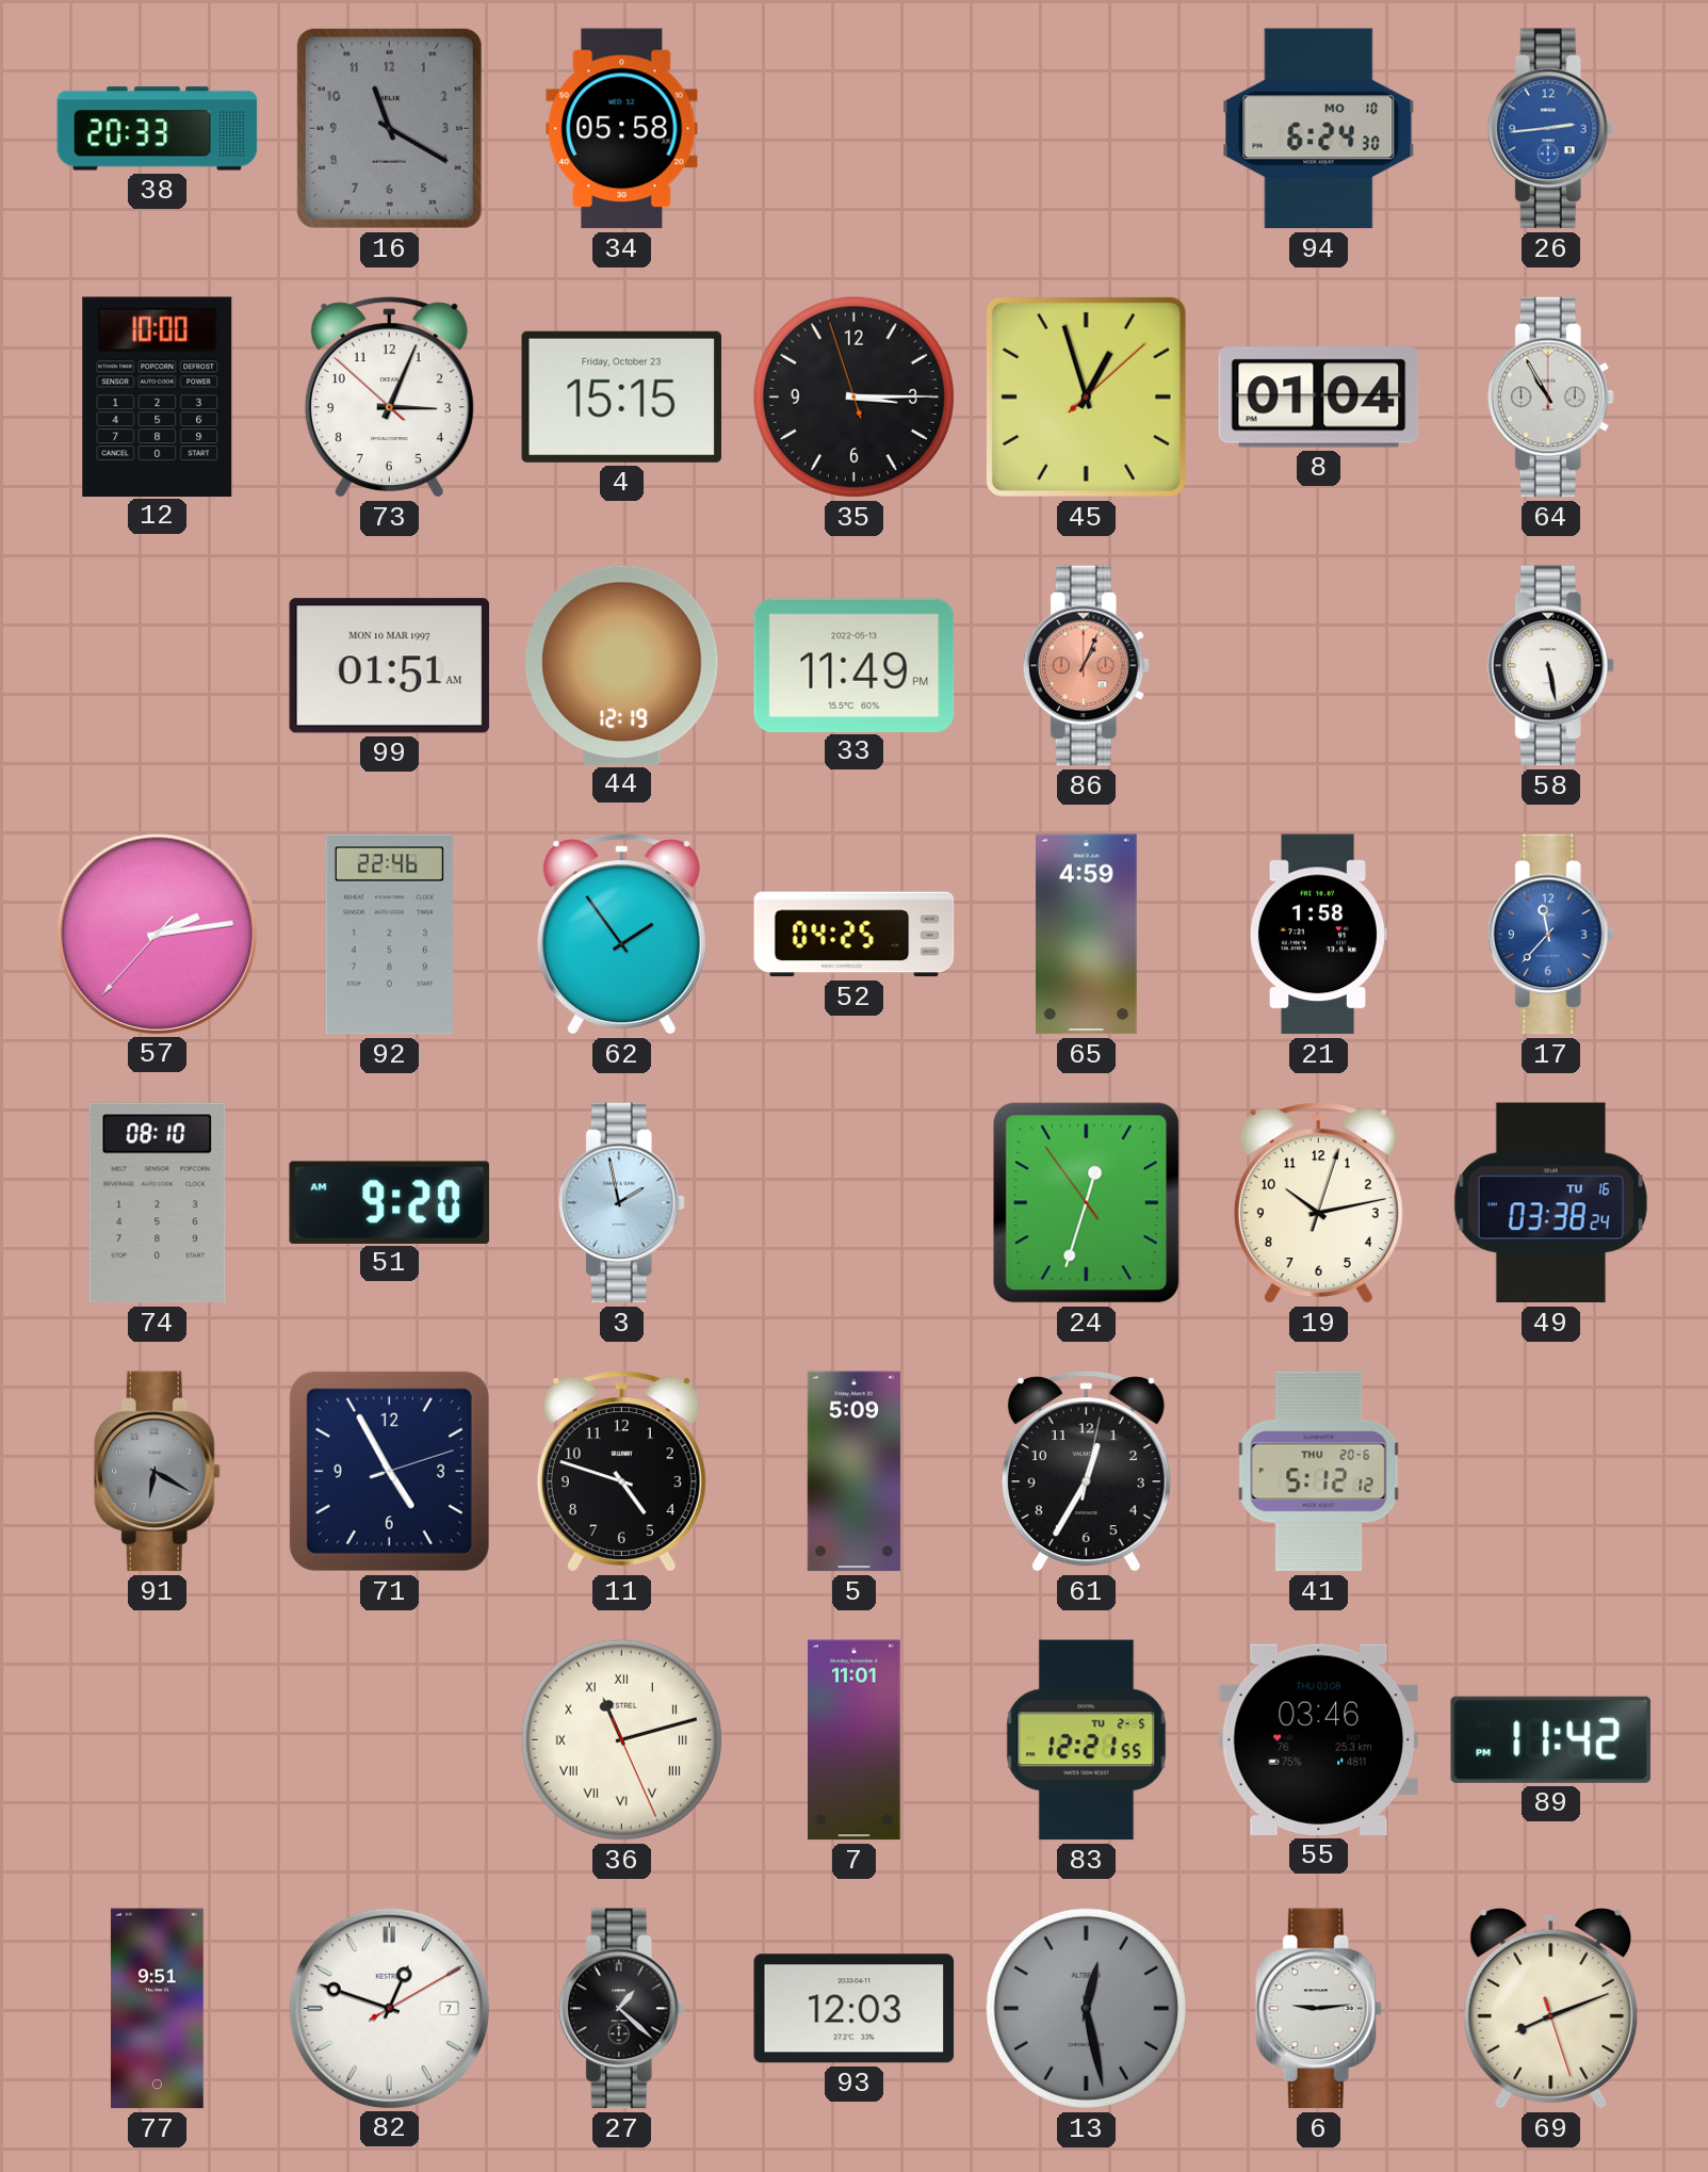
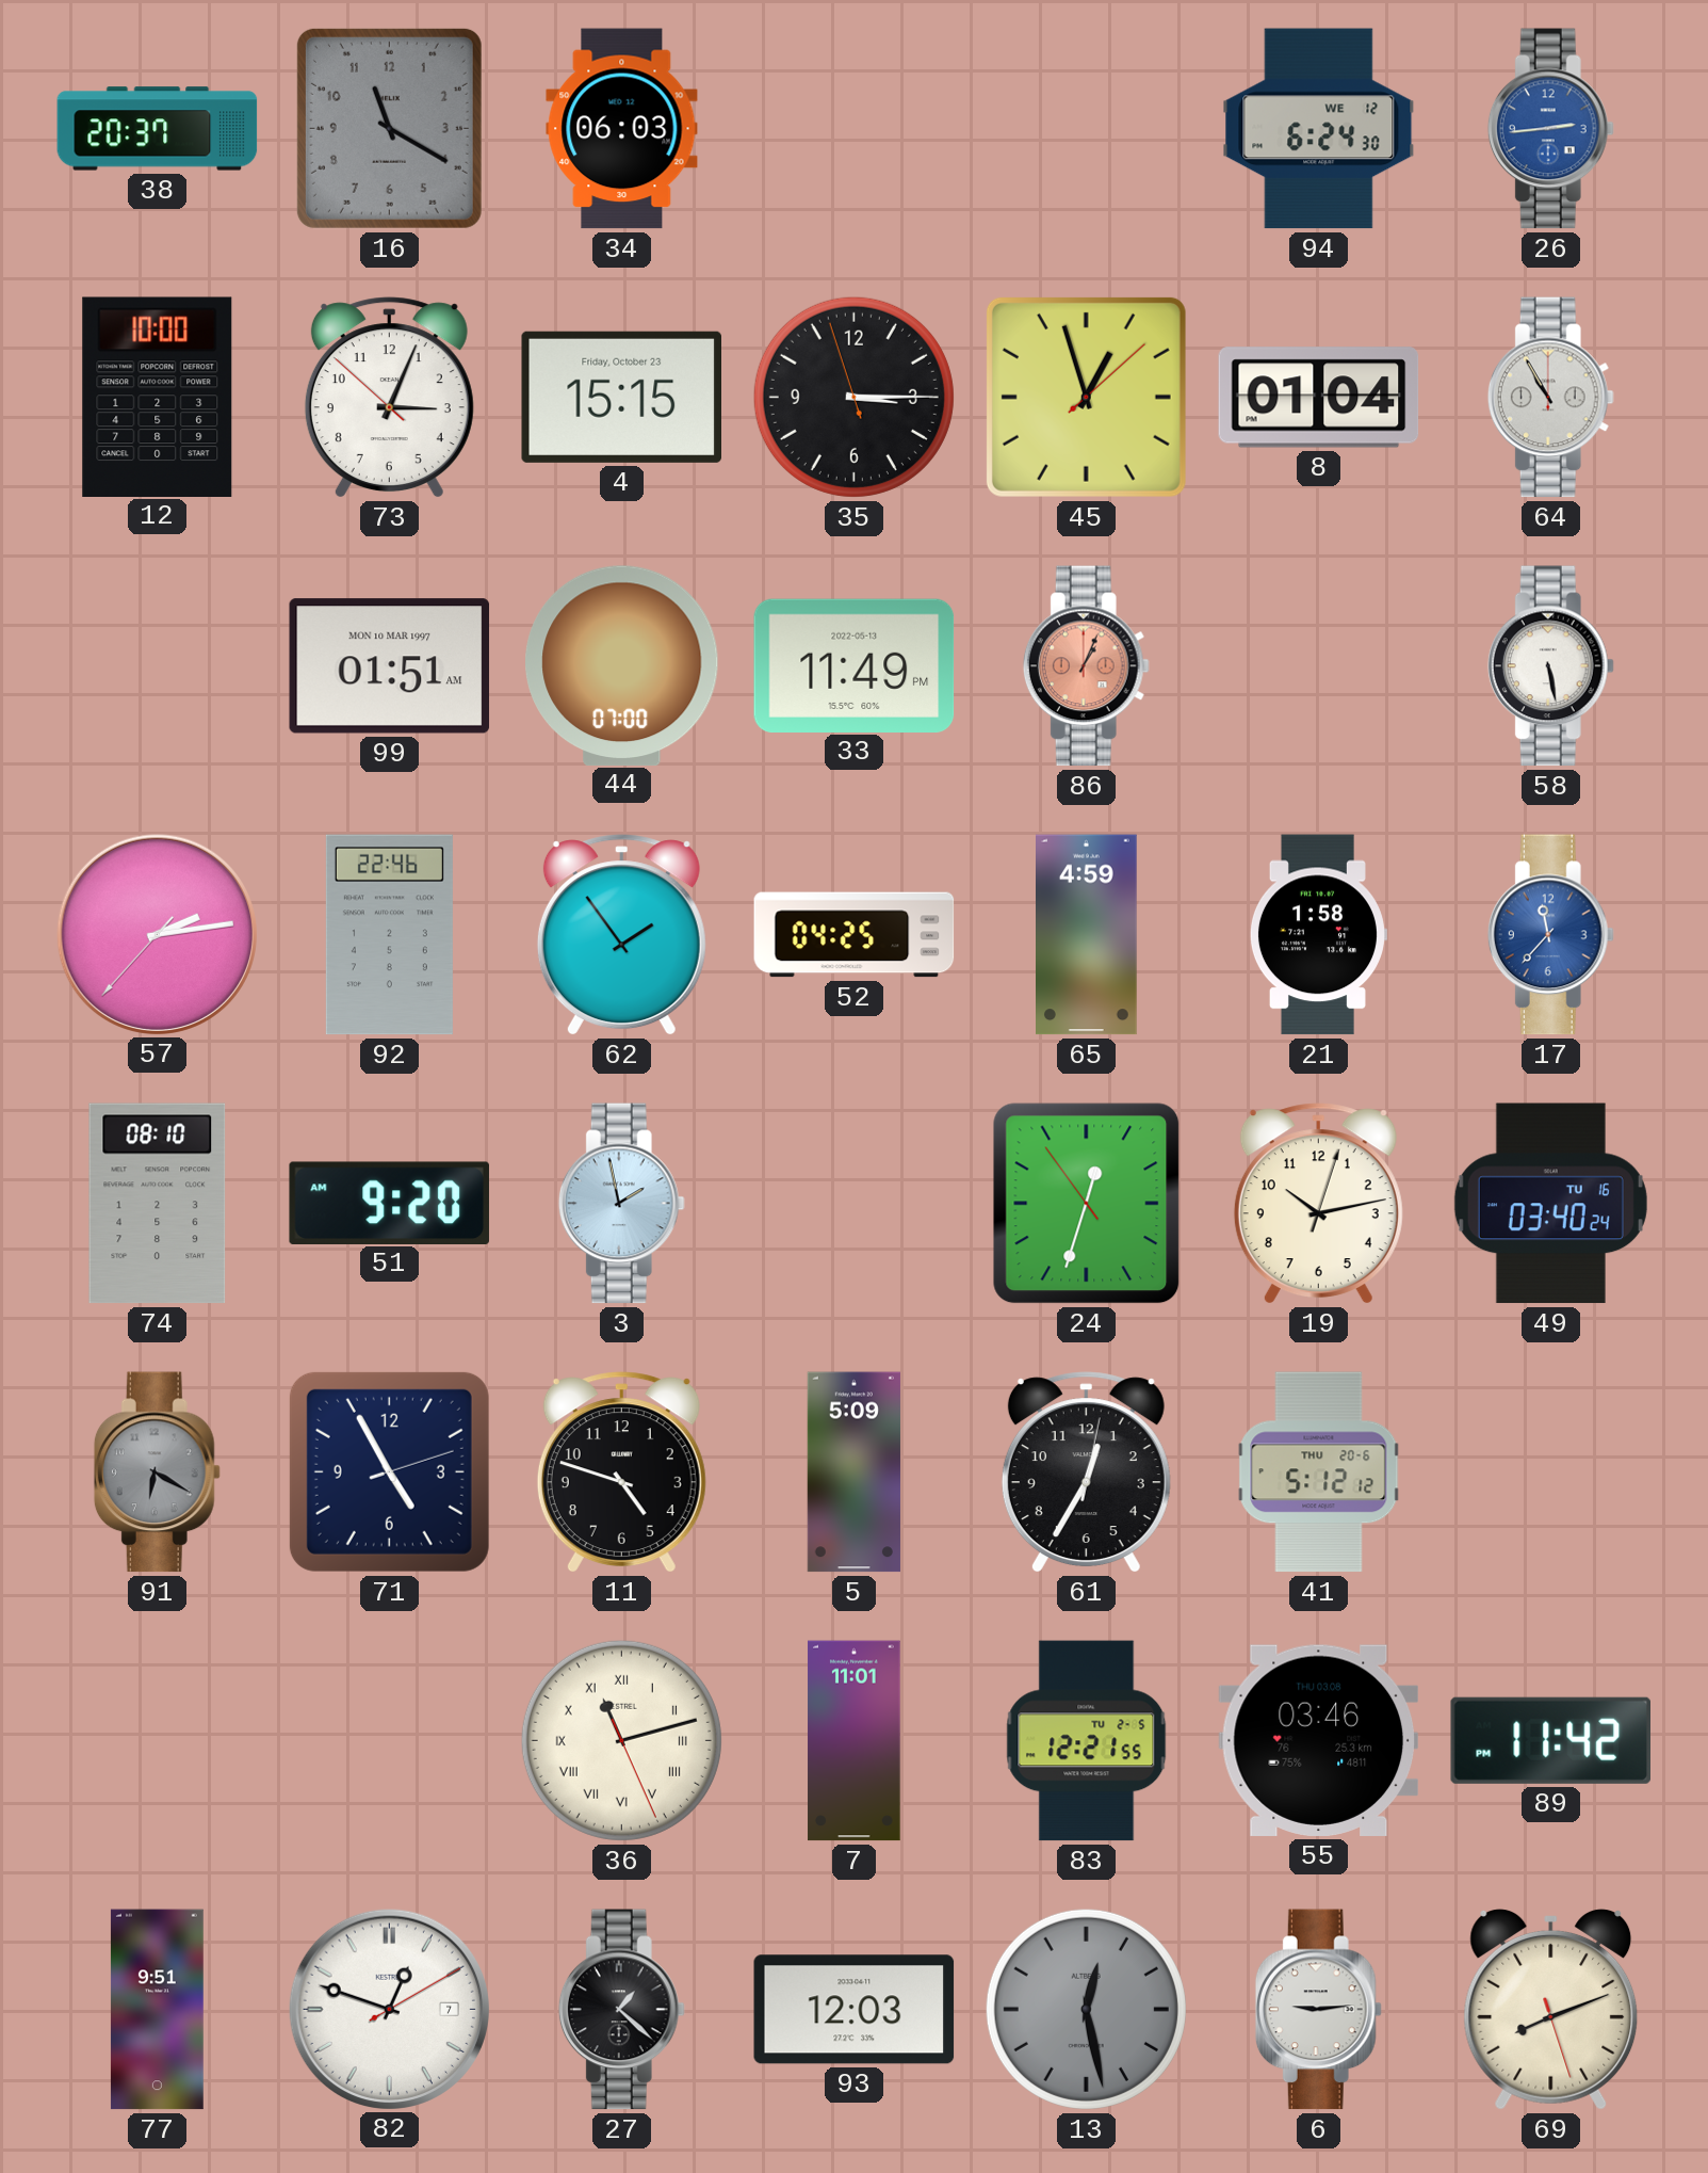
38: 20:33 -> 20:37 (158, 129)
34: 05:58 -> 06:03 (622, 129)
94 date: MO 10 -> WE 12 (1319, 129)
44: 12:19 -> 07:00 (622, 665)
49: 03:38 -> 03:40 (1550, 1204)
